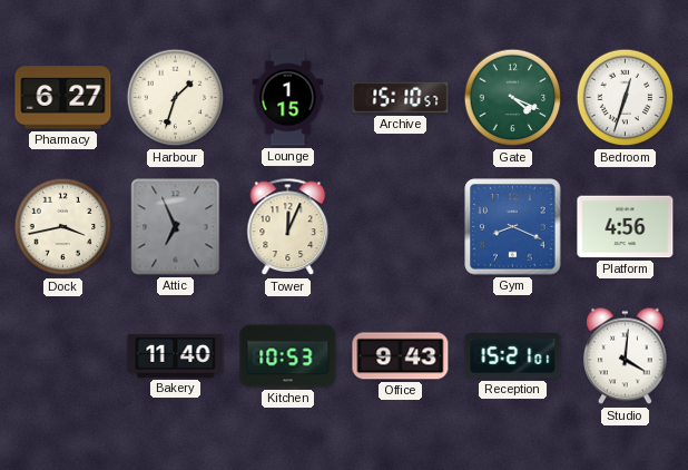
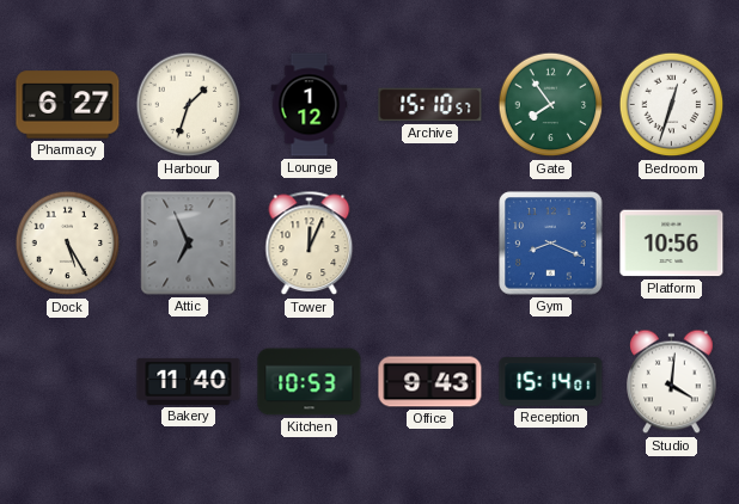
Lounge: 1:15 -> 1:12 (310, 105)
Gate: 4:19 -> 7:54 (551, 105)
Dock: 3:43 -> 5:25 (68, 244)
Platform: 4:56 -> 10:56 (672, 244)
Reception: 15:21 -> 15:14 (551, 382)
